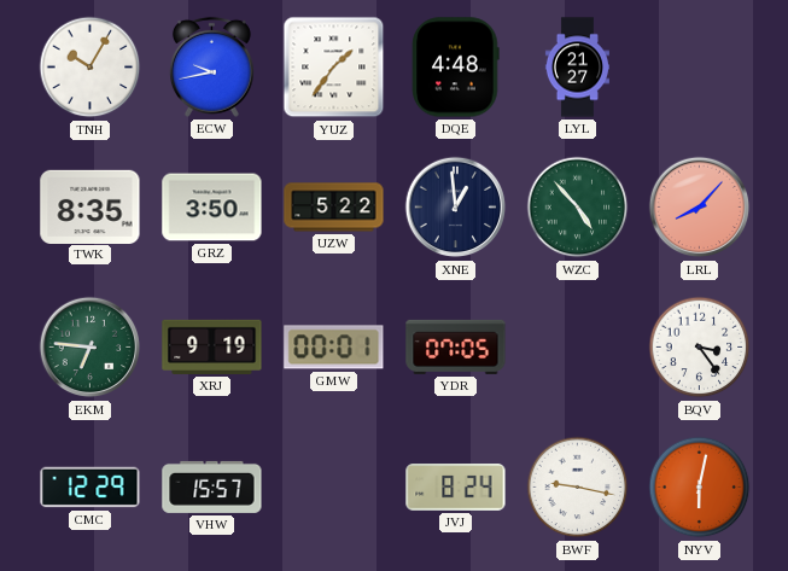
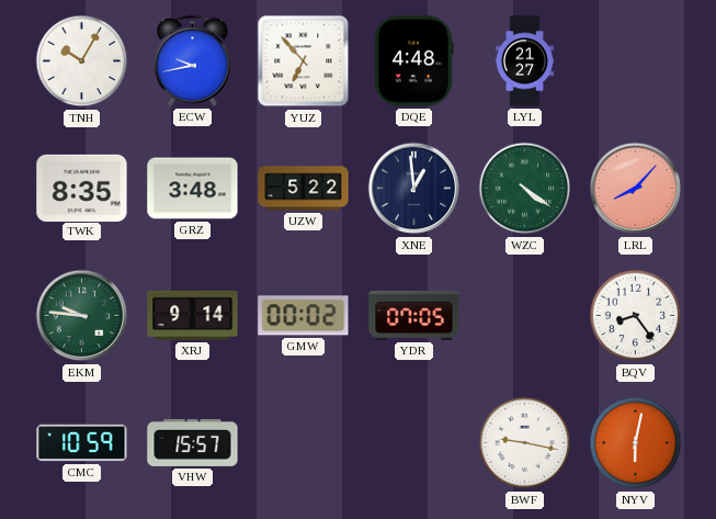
YUZ: 1:36 -> 6:53 (304, 61)
GRZ: 3:50 -> 3:48 (193, 189)
WZC: 4:53 -> 4:21 (525, 189)
EKM: 6:46 -> 9:46 (82, 316)
XRJ: 9:19 -> 9:14 (193, 315)
GMW: 00:01 -> 00:02 (304, 316)
BQV: 3:24 -> 8:24 (636, 316)
CMC: 12:29 -> 10:59 (82, 443)
JVJ: 8:24 -> none (456, 488)
